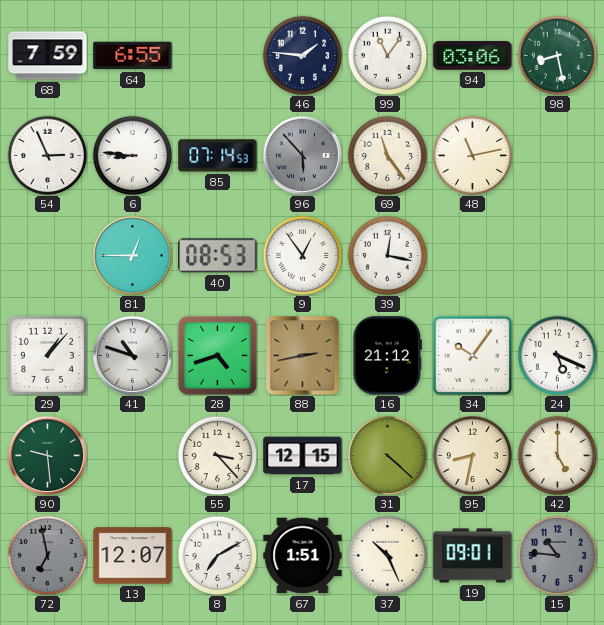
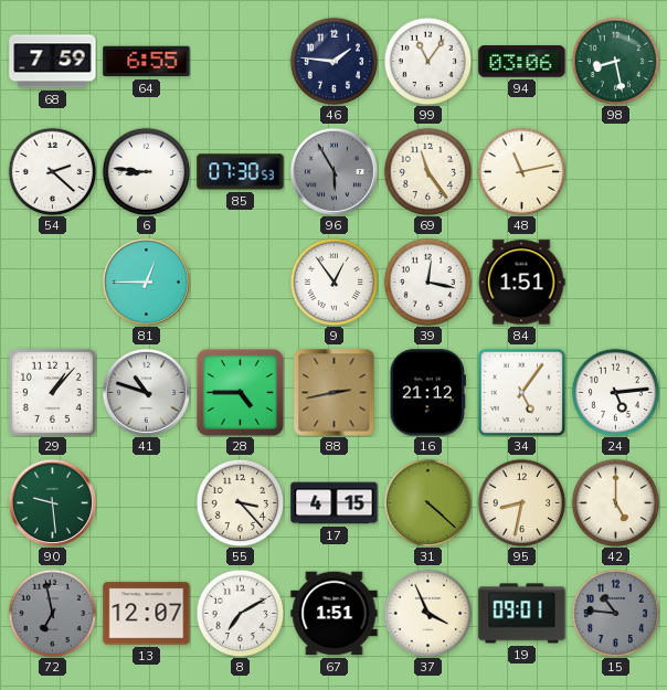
54: 2:56 -> 2:22 (52, 171)
85: 07:14 -> 07:30 (241, 172)
96: 5:53 -> 5:55 (333, 171)
40: 08:53 -> none (218, 256)
84: none -> 1:51 (521, 283)
28: 4:42 -> 4:45 (240, 392)
34: 10:06 -> 5:06 (521, 392)
24: 5:19 -> 5:14 (615, 392)
17: 12:15 -> 4:15 (335, 503)
37: 10:26 -> 3:56 (427, 613)
